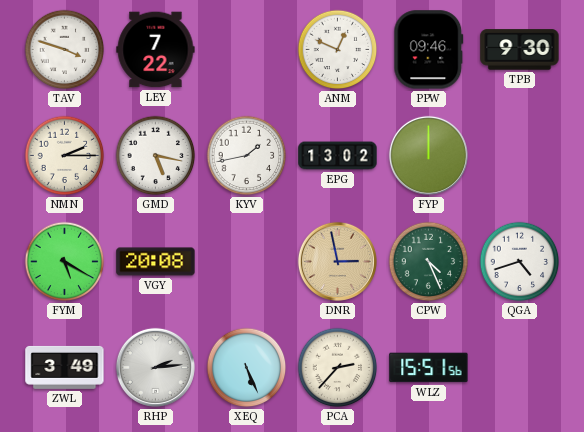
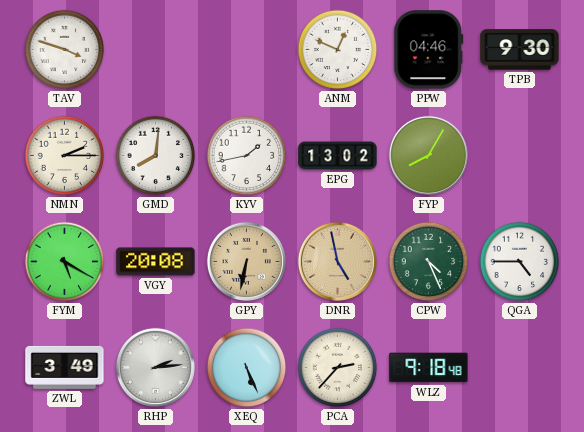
LEY: 7:22 -> none (156, 50)
PPW: 09:46 -> 04:46 (429, 50)
GMD: 5:17 -> 8:01 (156, 156)
FYP: 12:00 -> 8:05 (428, 155)
GPY: none -> 6:32 (246, 261)
DNR: 2:58 -> 4:58 (337, 261)
QGA: 4:42 -> 4:45 (520, 262)
WLZ: 15:51 -> 9:18 (429, 368)
